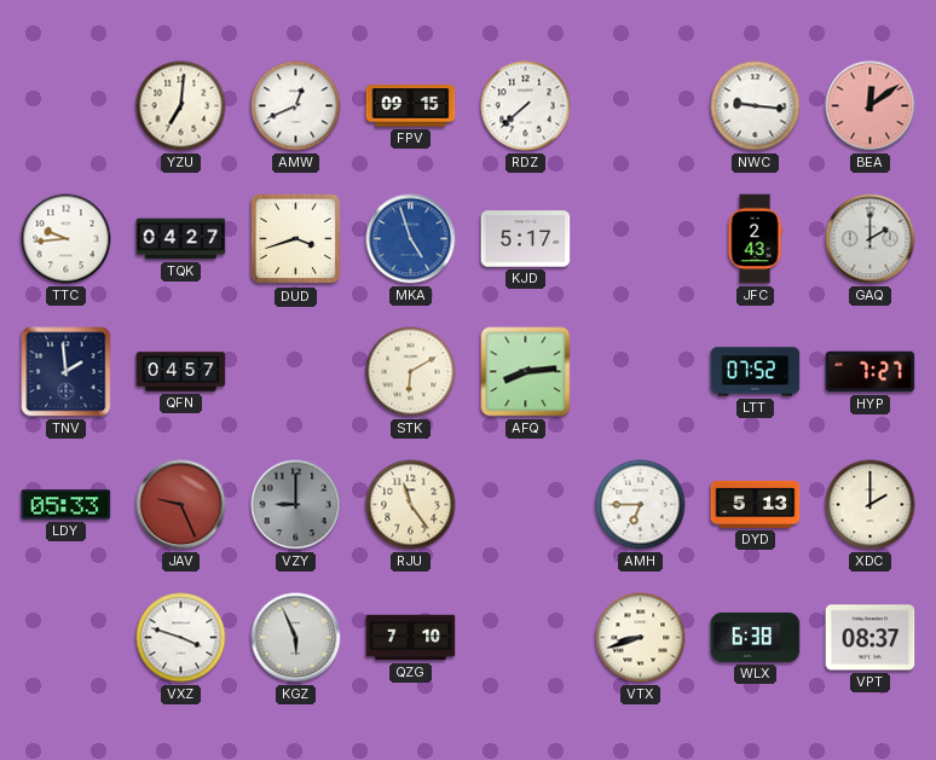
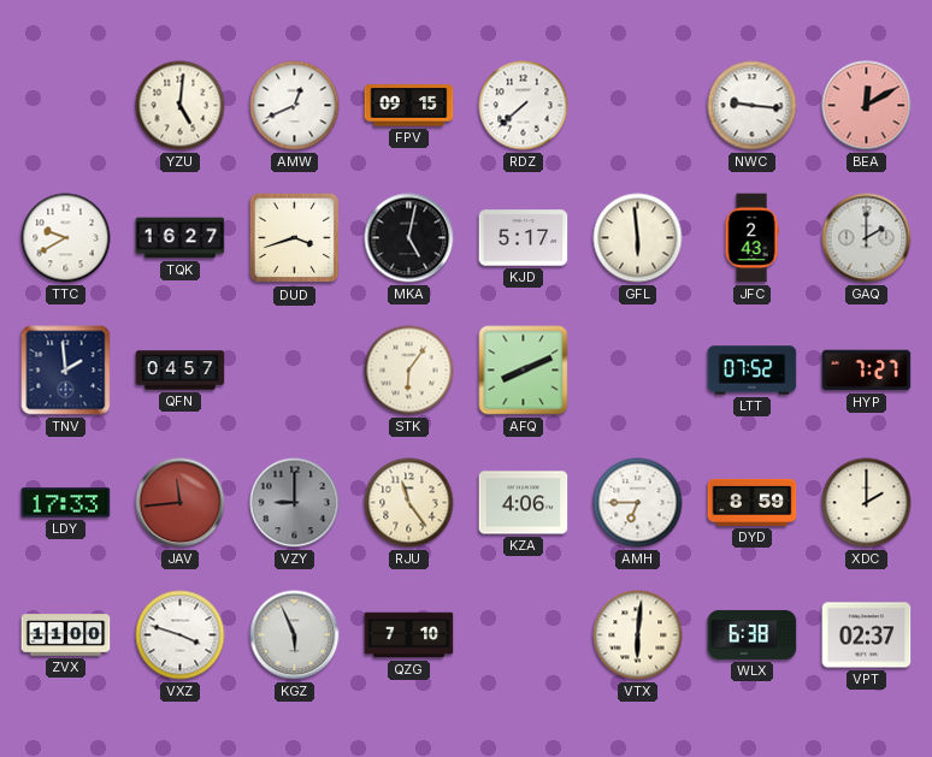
YZU: 7:01 -> 5:01 (181, 106)
BEA: 12:09 -> 12:10 (867, 106)
TTC: 9:44 -> 9:40 (66, 238)
TQK: 04:27 -> 16:27 (181, 238)
MKA: 4:57 -> 5:02 (409, 238)
MKA dial: blue -> black (409, 238)
GFL: none -> 5:59 (638, 238)
STK: 6:10 -> 6:06 (409, 371)
AFQ: 8:14 -> 8:11 (524, 371)
LDY: 05:33 -> 17:33 (66, 503)
JAV: 9:26 -> 11:44 (181, 503)
KZA: none -> 4:06 (524, 503)
DYD: 5:13 -> 8:59 (753, 502)
ZVX: none -> 11:00 (66, 635)
VTX: 8:42 -> 6:01 (638, 635)
VPT: 08:37 -> 02:37 (867, 635)
